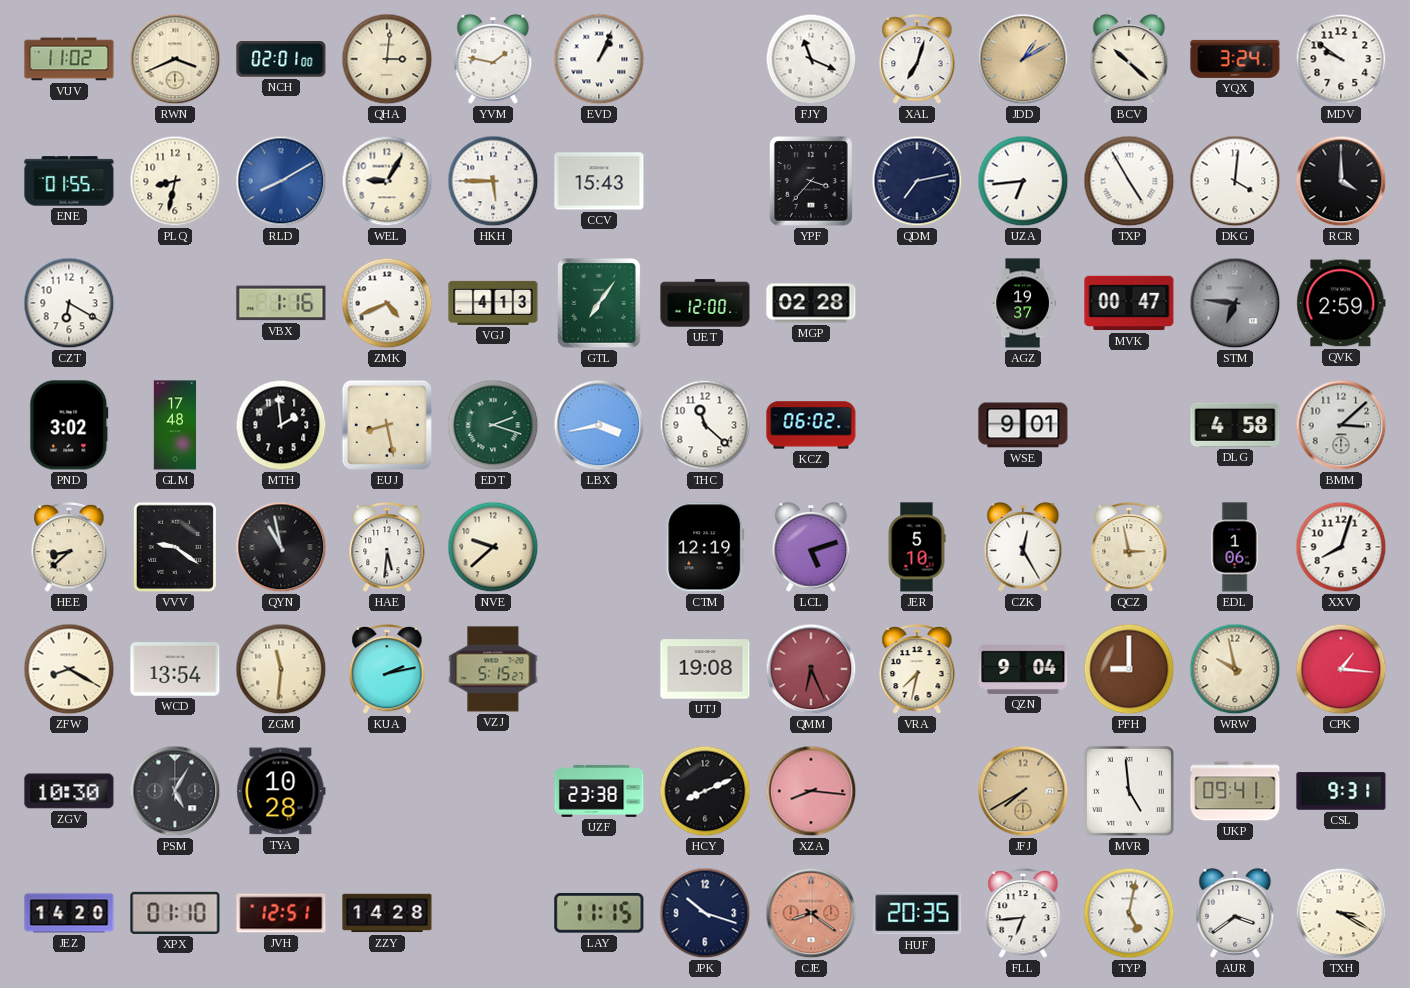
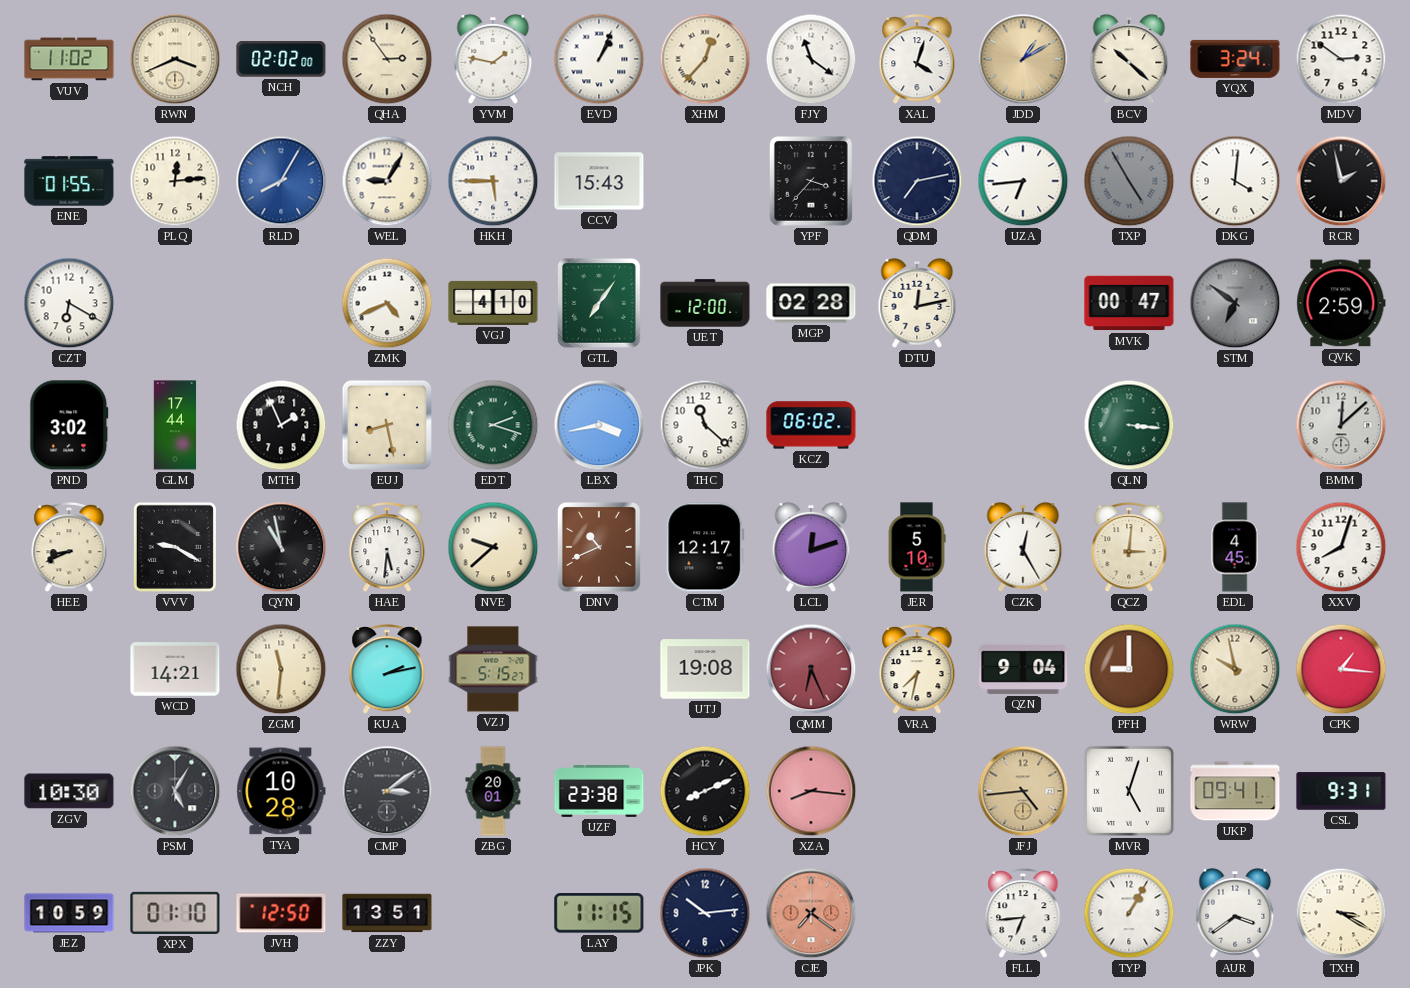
NCH: 02:01 -> 02:02 (281, 59)
QHA: 3:01 -> 2:54 (387, 59)
XHM: none -> 12:37 (705, 59)
FJY: 11:19 -> 11:21 (811, 59)
XAL: 7:03 -> 4:03 (917, 60)
MDV: 9:51 -> 2:51 (1341, 59)
PLQ: 8:32 -> 12:14 (175, 181)
RLD: 8:10 -> 8:05 (281, 181)
TXP dial: white -> grey (1129, 181)
RCR: 4:00 -> 1:58 (1341, 181)
VBX: 1:16 -> none (281, 303)
VGJ: 4:13 -> 4:10 (493, 303)
DTU: none -> 12:13 (917, 303)
AGZ: 19:37 -> none (1023, 303)
STM: 6:46 -> 6:51 (1235, 303)
GLM: 17:48 -> 17:44 (175, 425)
MTH: 1:59 -> 1:56 (281, 425)
WSE: 9:01 -> none (1023, 425)
QLN: none -> 3:16 (1129, 425)
DLG: 4:58 -> none (1235, 425)
BMM: 3:08 -> 12:08 (1341, 425)
HEE: 8:38 -> 8:41 (69, 548)
VVV: 9:21 -> 9:20 (175, 547)
DNV: none -> 10:41 (599, 547)
CTM: 12:19 -> 12:17 (705, 547)
LCL: 5:12 -> 12:12 (811, 547)
QCZ: 2:58 -> 3:01 (1129, 548)
EDL: 1:06 -> 4:45 (1235, 547)
ZFW: 8:20 -> none (69, 669)
WCD: 13:54 -> 14:21 (175, 669)
CMP: none -> 3:09 (387, 791)
ZBG: none -> 20:01 (493, 791)
JFJ: 7:40 -> 4:44 (1023, 791)
MVR: 4:59 -> 5:03 (1129, 791)
JEZ: 14:20 -> 10:59 (69, 913)
JVH: 12:51 -> 12:50 (281, 913)
ZZY: 14:28 -> 13:51 (387, 913)
JPK: 10:18 -> 10:14 (705, 913)
CJE: 8:21 -> 7:21 (811, 913)
HUF: 20:35 -> none (917, 913)
TYP: 5:02 -> 1:05 (1129, 913)
